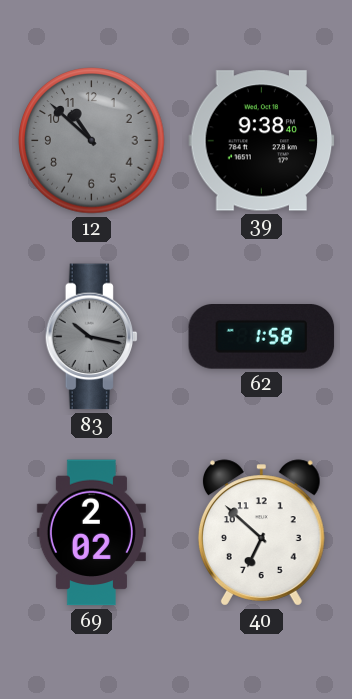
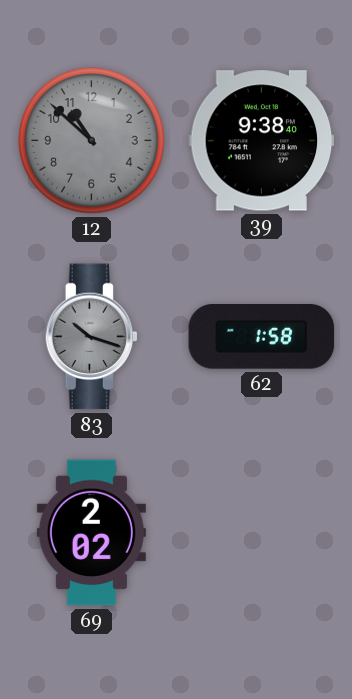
83: 10:17 -> 10:18 (92, 337)
40: 6:52 -> none (261, 533)
